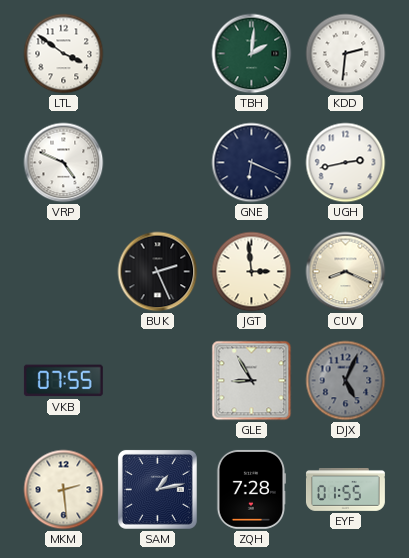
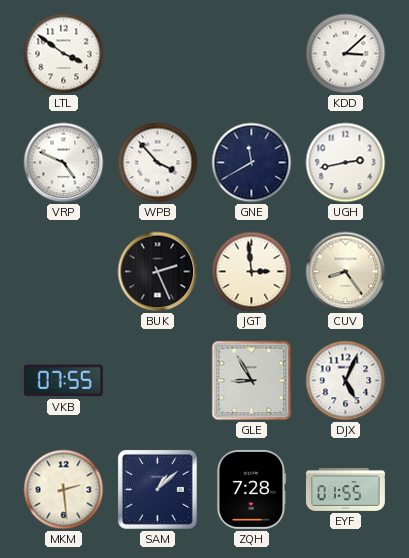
TBH: 2:01 -> none (252, 54)
KDD: 2:31 -> 3:08 (346, 54)
WPB: none -> 3:53 (158, 163)
GNE: 6:19 -> 11:40 (252, 163)
CUV: 8:19 -> 8:24 (346, 272)
DJX dial: grey -> white (346, 381)
SAM: 1:13 -> 1:08 (157, 489)
